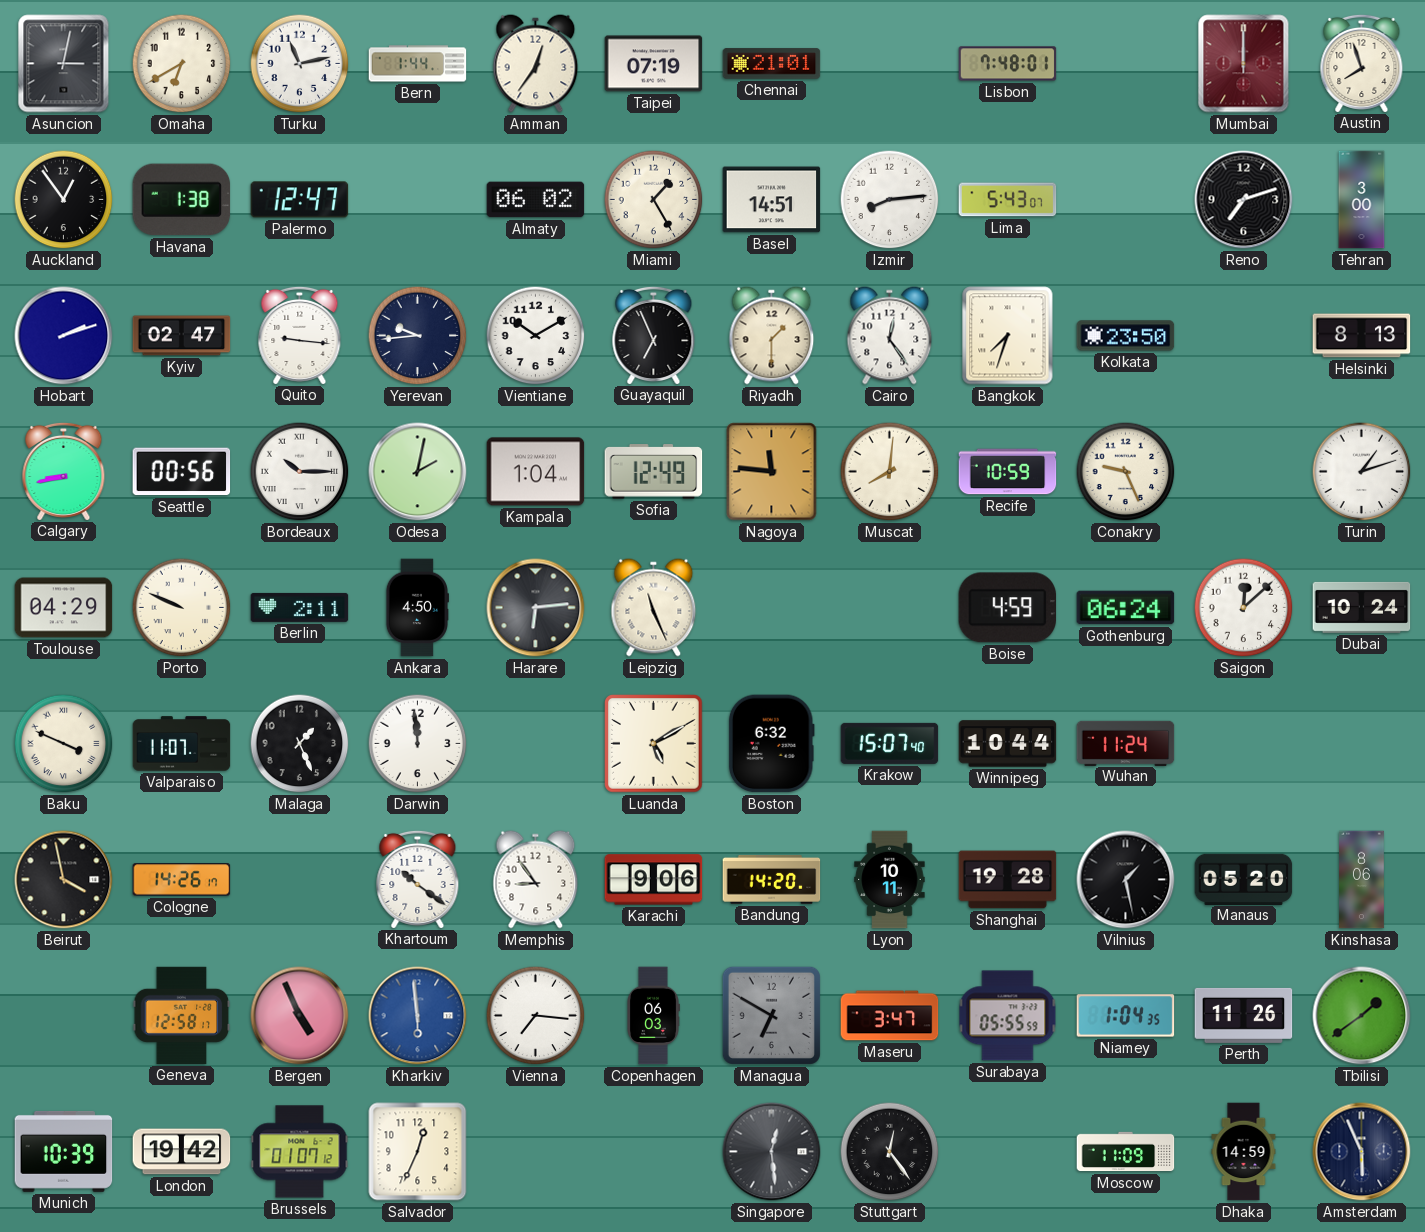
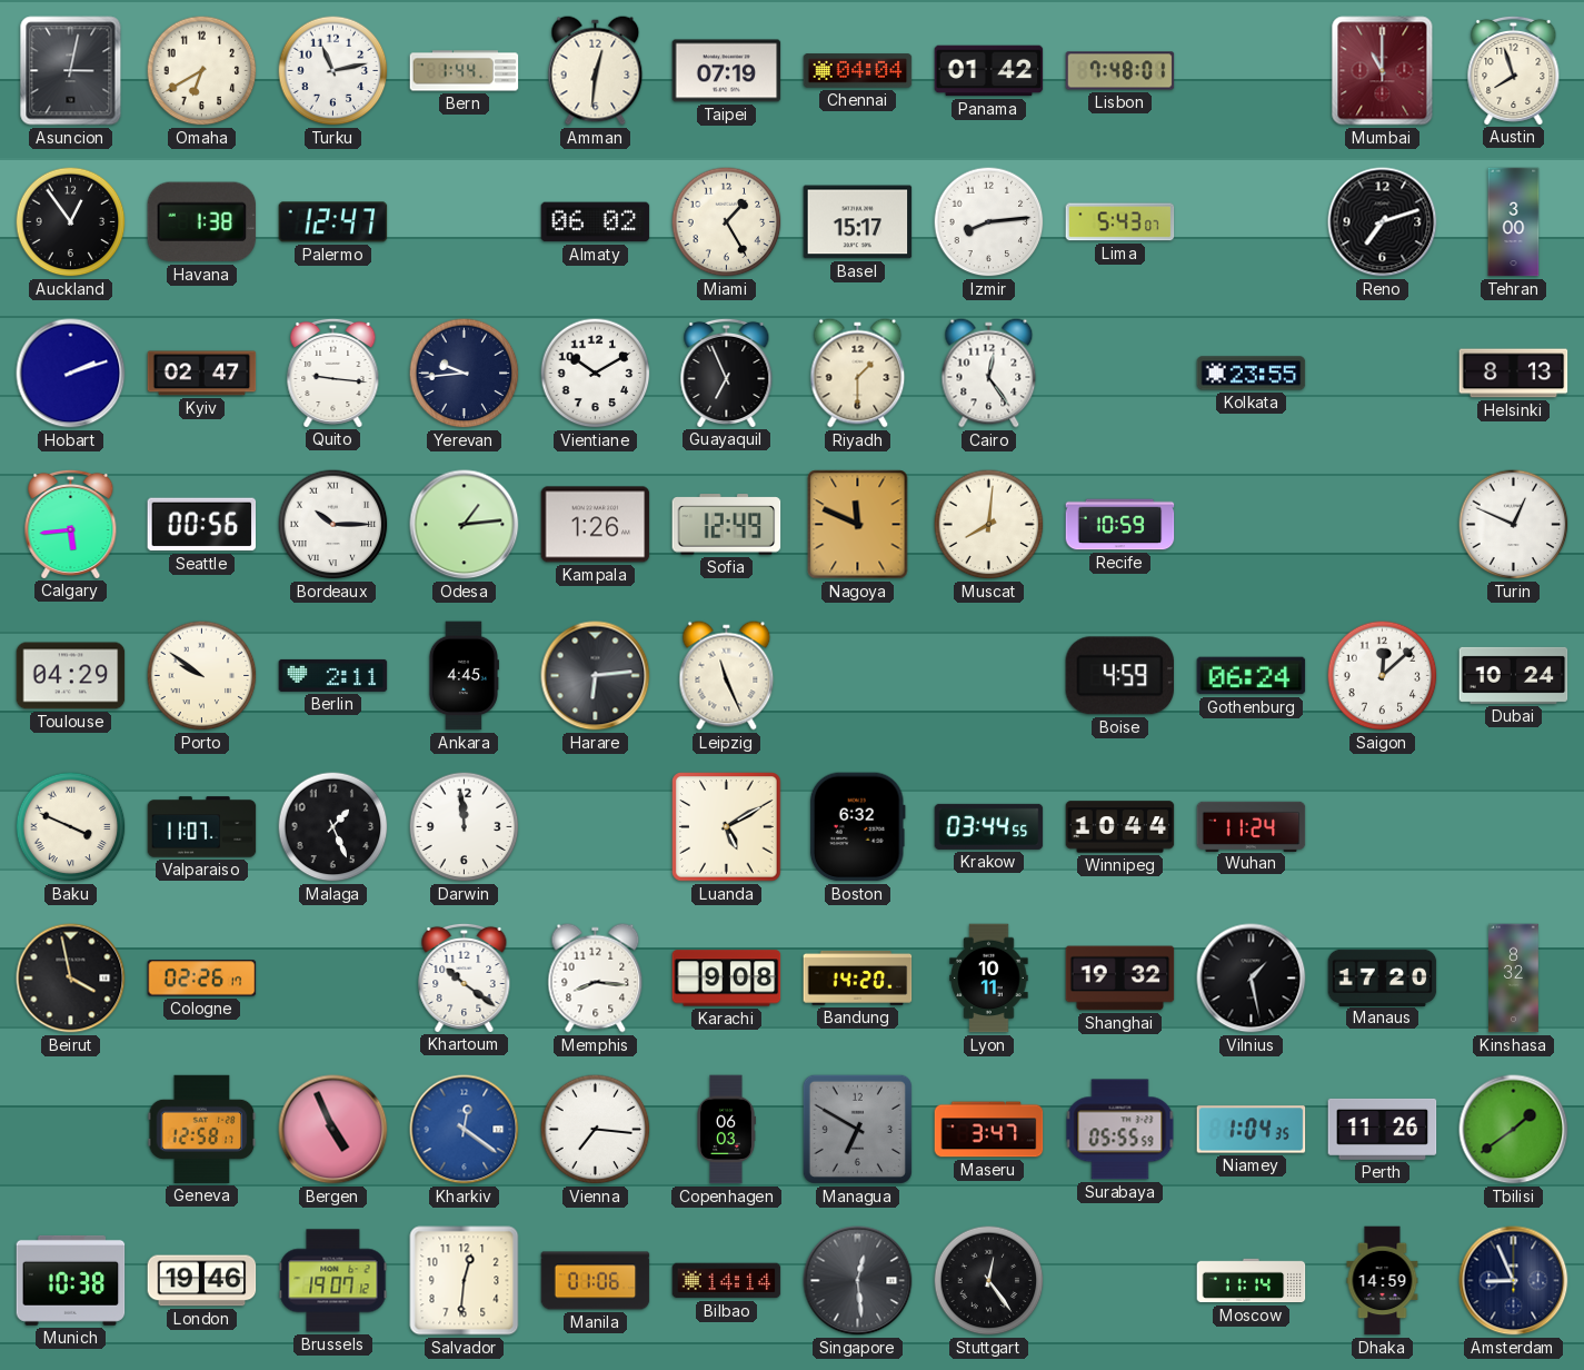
Amman: 12:36 -> 12:31 (596, 71)
Chennai: 21:01 -> 04:04 (858, 71)
Panama: none -> 01:42 (989, 71)
Mumbai: 12:00 -> 11:00 (1383, 71)
Basel: 14:51 -> 15:17 (858, 222)
Bangkok: 7:33 -> none (1008, 336)
Kolkata: 23:50 -> 23:55 (1252, 374)
Calgary: 8:43 -> 5:44 (71, 524)
Odesa: 2:02 -> 1:14 (465, 525)
Kampala: 1:04 -> 1:26 (596, 525)
Nagoya: 11:46 -> 11:49 (858, 525)
Conakry: 9:26 -> none (1126, 472)
Turin: 1:12 -> 12:49 (1514, 525)
Porto: 9:49 -> 9:51 (202, 676)
Ankara: 4:50 -> 4:45 (464, 676)
Krakow: 15:07 -> 03:44 (989, 826)
Cologne: 14:26 -> 02:26 (202, 979)
Memphis: 8:54 -> 8:16 (596, 979)
Karachi: 9:06 -> 9:08 (727, 979)
Shanghai: 19:28 -> 19:32 (1120, 979)
Manaus: 05:20 -> 17:20 (1383, 977)
Kinshasa: 8:06 -> 8:32 (1514, 979)
Kharkiv: 5:59 -> 12:21 (465, 1130)
Munich: 10:39 -> 10:38 (71, 1280)
London: 19:42 -> 19:46 (202, 1281)
Brussels: 01:07 -> 19:07 (333, 1281)
Salvador: 12:34 -> 12:31 (465, 1281)
Manila: none -> 01:06 (596, 1281)
Bilbao: none -> 14:14 (727, 1281)
Moscow: 11:09 -> 11:14 (1252, 1281)
Amsterdam: 5:56 -> 8:56 (1514, 1281)
